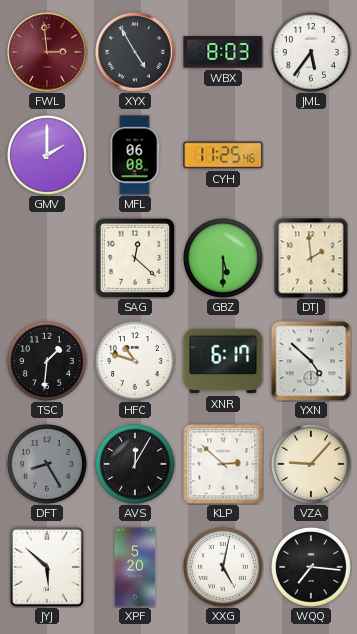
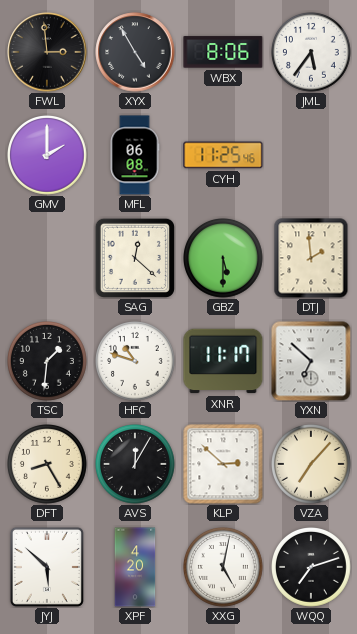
FWL dial: burgundy -> black (47, 52)
WBX: 8:03 -> 8:06 (223, 52)
XNR: 6:17 -> 11:17 (223, 361)
YXN: 4:52 -> 6:52 (311, 361)
DFT dial: grey -> cream (48, 465)
VZA: 9:07 -> 7:07 (312, 465)
XPF: 5:20 -> 4:20 (135, 567)
WQQ: 7:16 -> 7:12 (312, 568)
